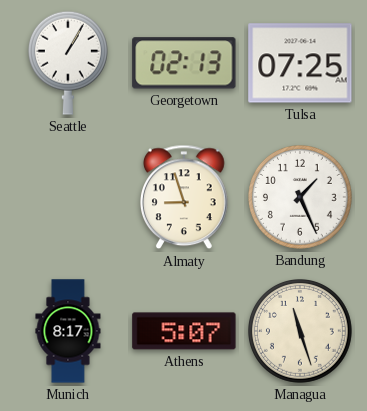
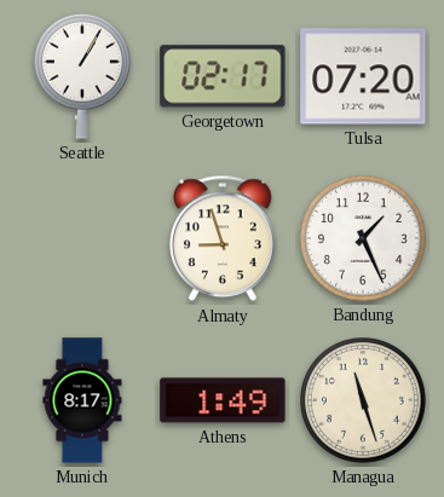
Georgetown: 02:13 -> 02:17 (223, 76)
Tulsa: 07:25 -> 07:20 (363, 76)
Athens: 5:07 -> 1:49 (223, 400)
